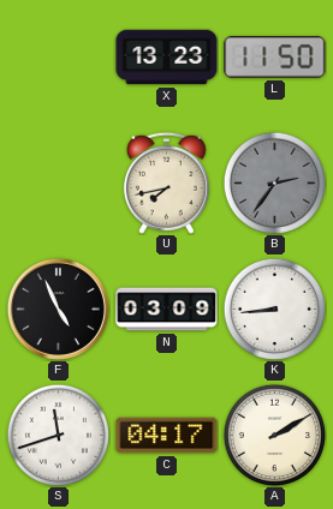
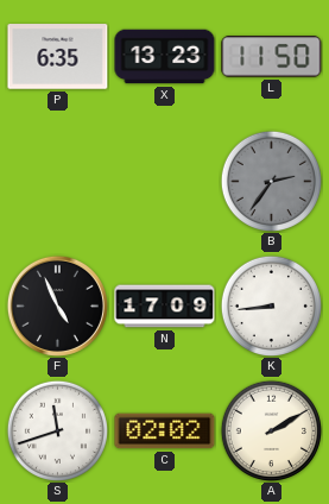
P: none -> 6:35 (58, 57)
U: 7:43 -> none (166, 182)
N: 03:09 -> 17:09 (165, 307)
C: 04:17 -> 02:02 (165, 431)
